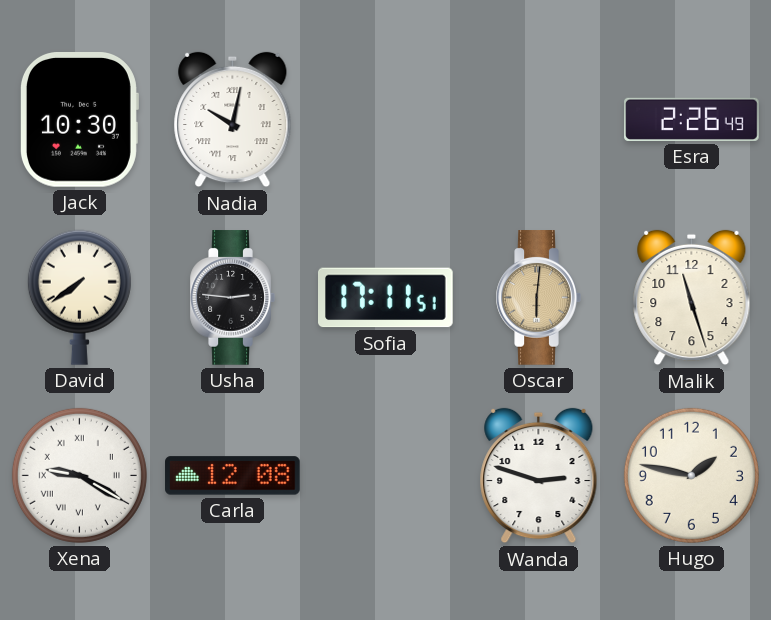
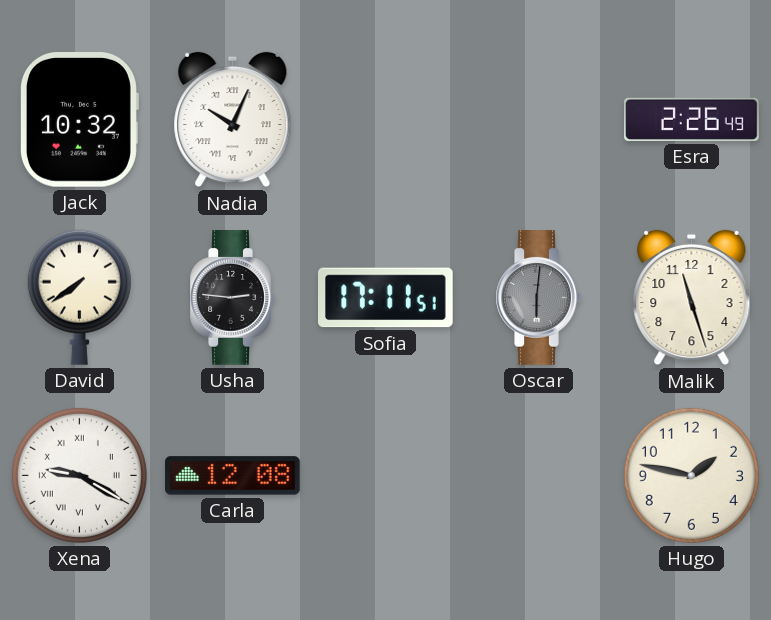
Jack: 10:30 -> 10:32 (79, 120)
Nadia: 10:02 -> 10:04 (233, 120)
Oscar dial: champagne -> grey (538, 298)
Wanda: 2:48 -> none (539, 476)
